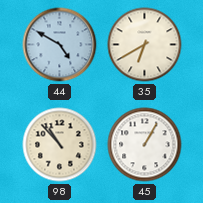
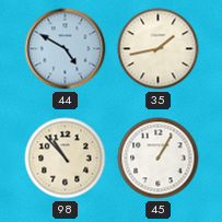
35: 6:40 -> 1:43 (159, 49)
